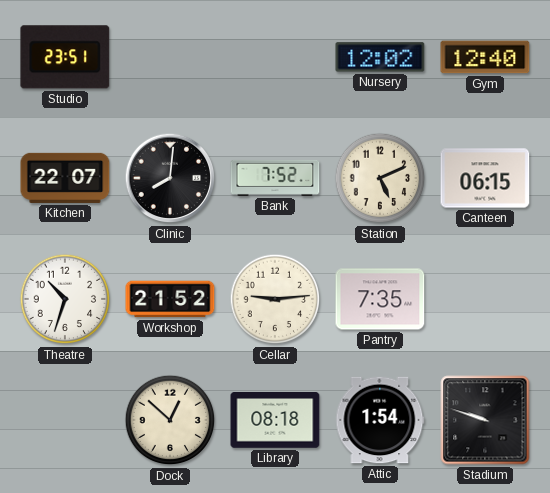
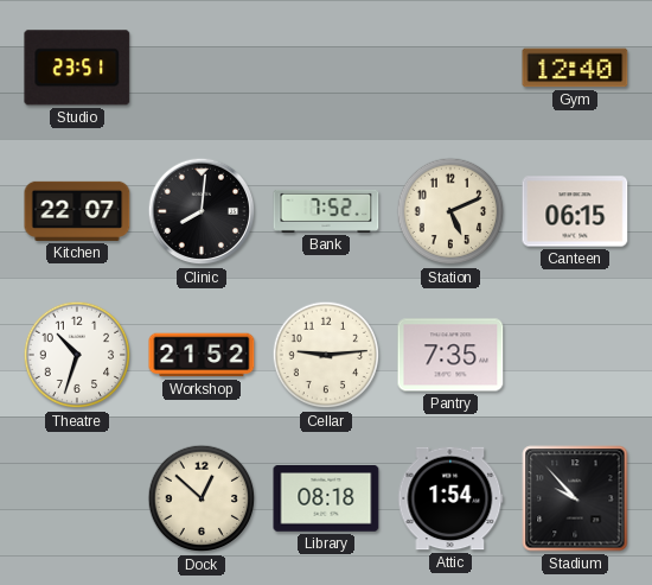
Nursery: 12:02 -> none (380, 57)
Stadium: 9:48 -> 9:53 (575, 498)
